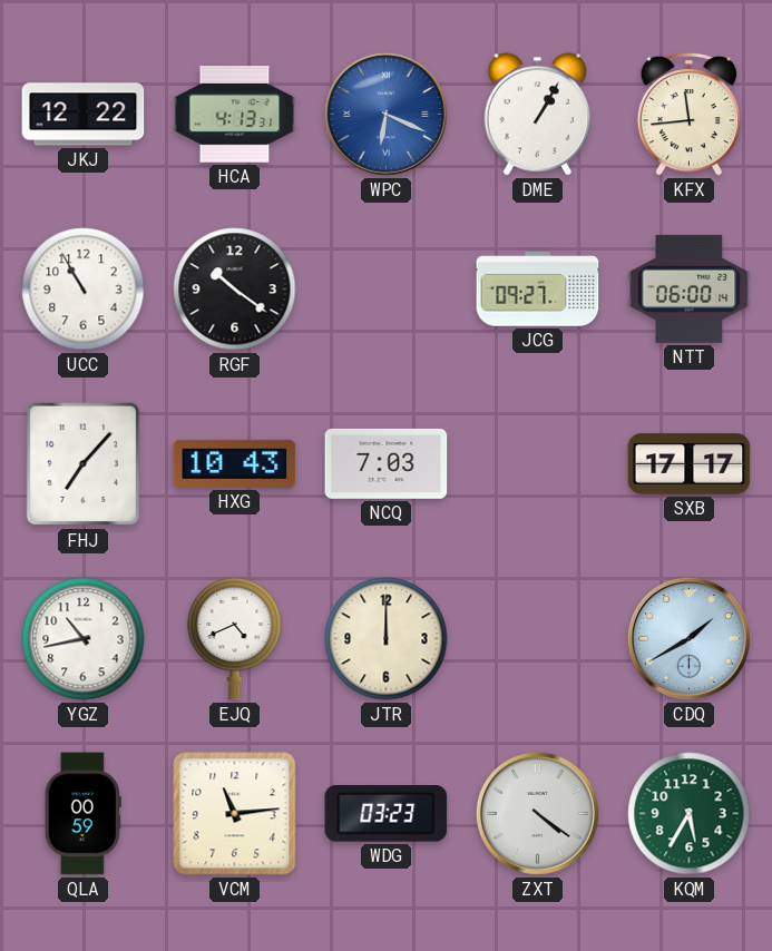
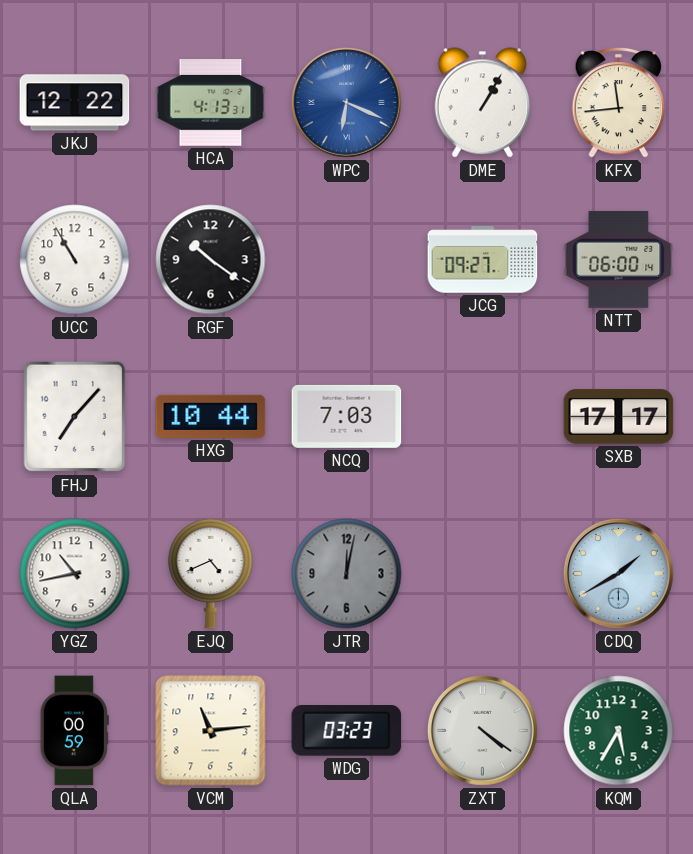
HXG: 10:43 -> 10:44 (211, 416)
JTR: 12:00 -> 12:02 (347, 574)
JTR dial: cream -> grey (347, 574)
